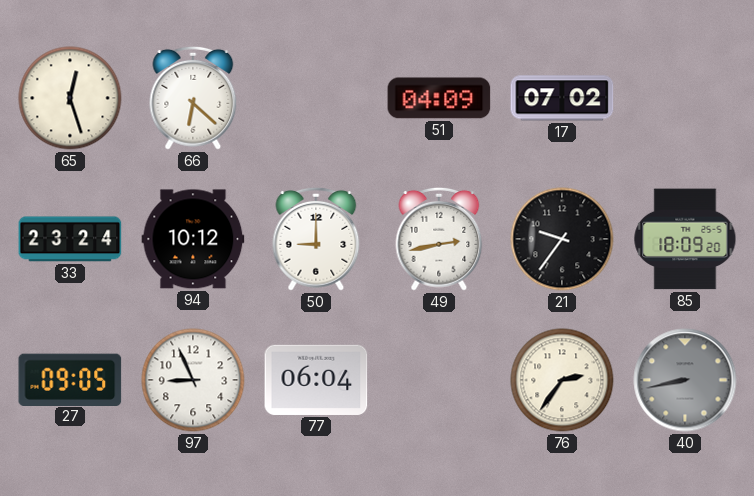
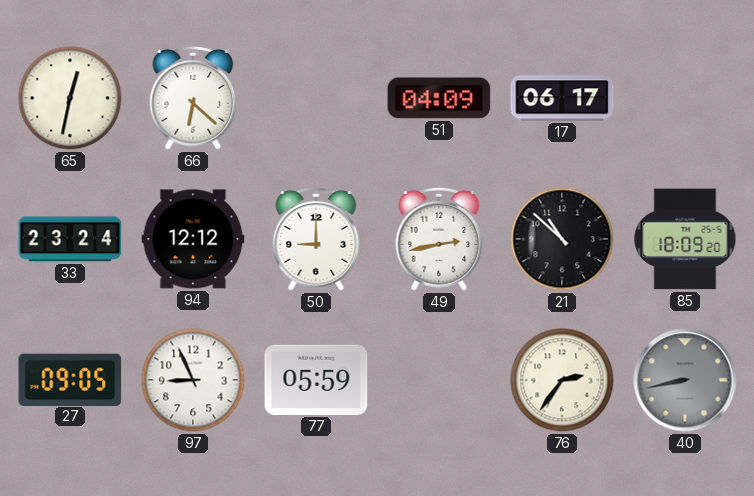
65: 12:27 -> 12:32 (70, 98)
17: 07:02 -> 06:17 (562, 98)
94: 10:12 -> 12:12 (193, 239)
21: 9:36 -> 10:52 (562, 239)
77: 06:04 -> 05:59 (316, 380)
